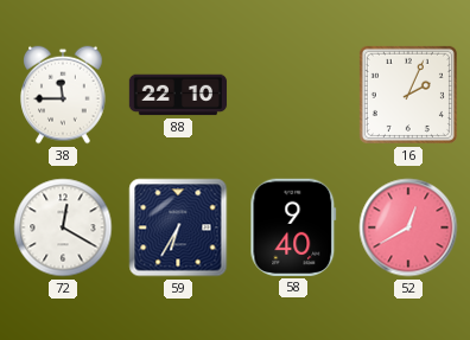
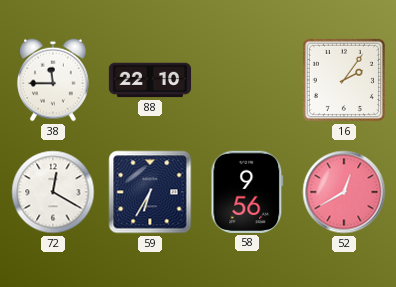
16: 2:04 -> 2:06 (344, 80)
58: 9:40 -> 9:56 (247, 192)
